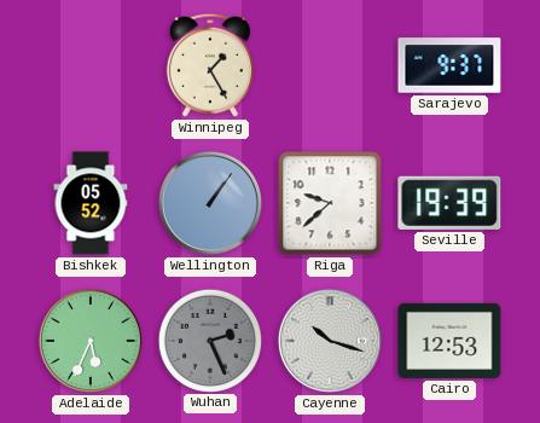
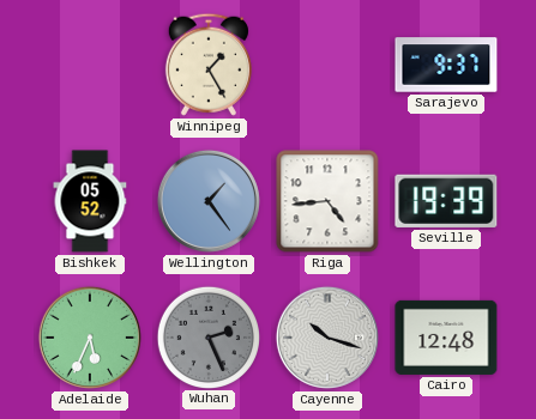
Wellington: 1:06 -> 1:24 (209, 201)
Riga: 9:38 -> 4:44 (327, 201)
Cairo: 12:53 -> 12:48 (446, 338)
